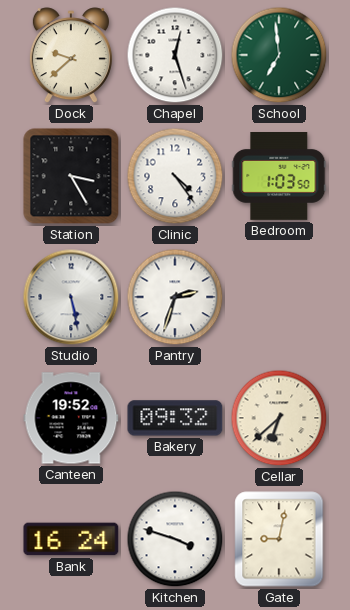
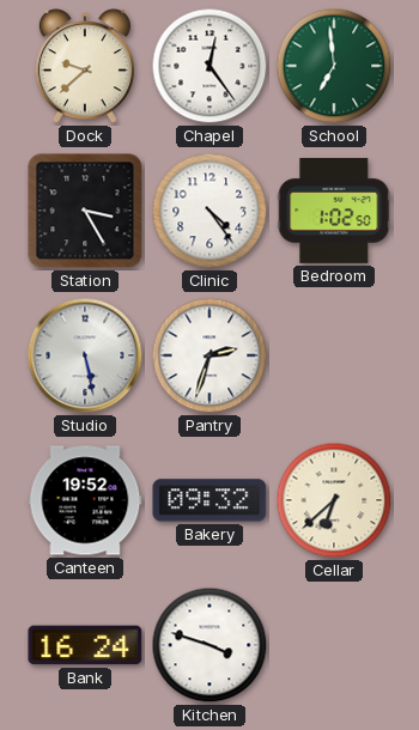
Chapel: 12:27 -> 12:24 (209, 66)
Bedroom: 1:03 -> 1:02 (334, 212)
Gate: 9:02 -> none (279, 539)
